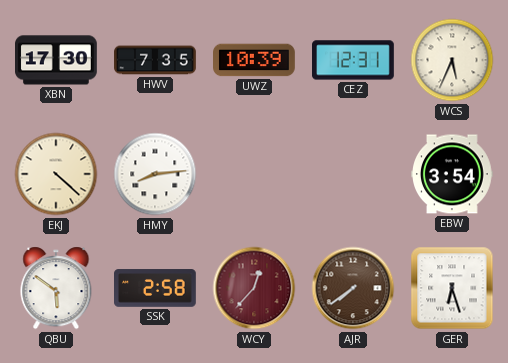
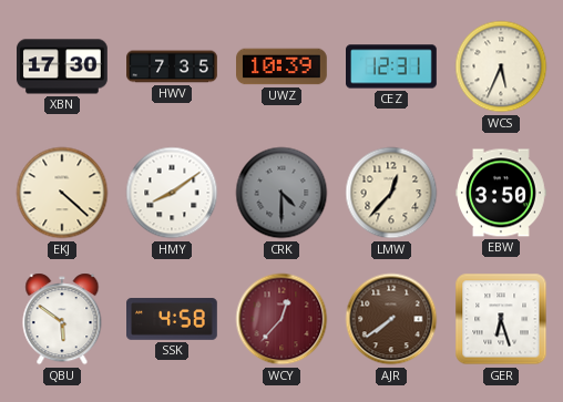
HMY: 8:14 -> 8:09 (172, 193)
CRK: none -> 4:30 (281, 193)
LMW: none -> 12:37 (391, 193)
EBW: 3:54 -> 3:50 (502, 193)
SSK: 2:58 -> 4:58 (173, 319)
